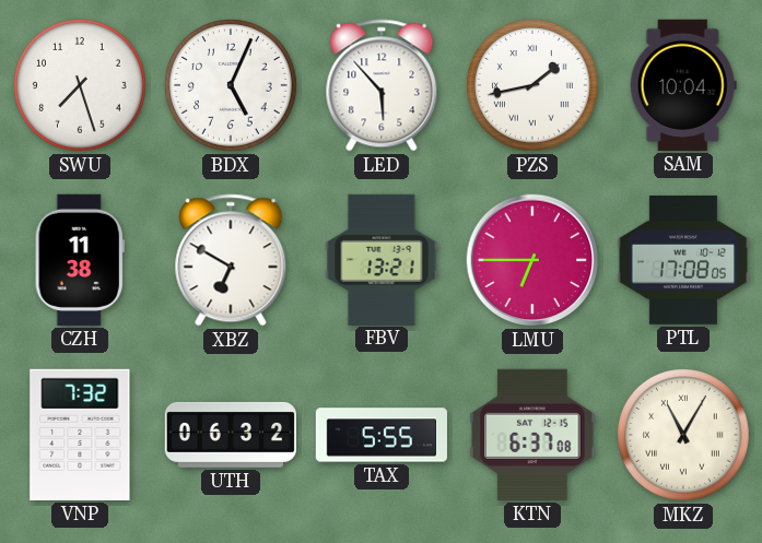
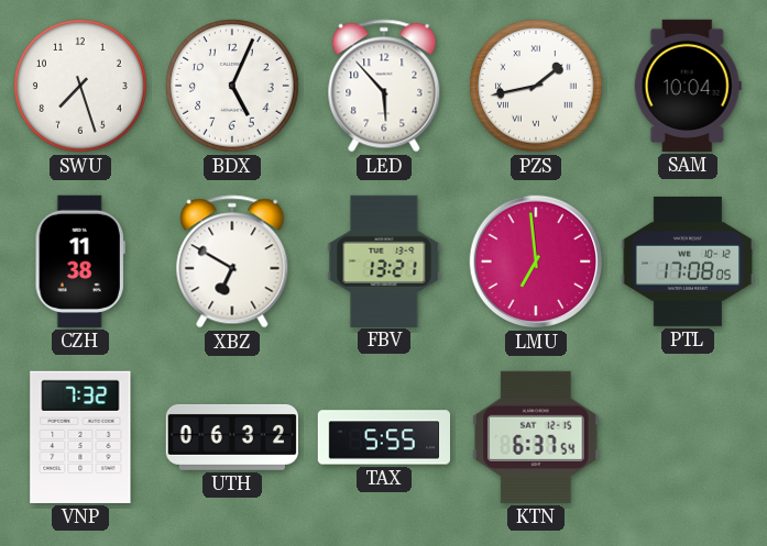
LMU: 6:45 -> 6:59 (536, 261)
KTN: 6:37:08 -> 6:37:54 (536, 437)
MKZ: 11:05 -> none (683, 435)
